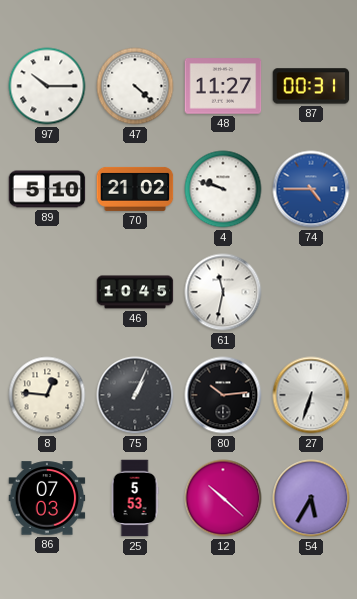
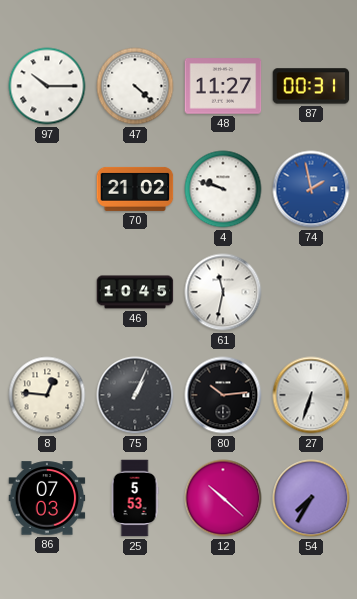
89: 5:10 -> none (47, 189)
74: 4:45 -> 1:58 (311, 189)
54: 5:35 -> 7:35 (311, 498)
